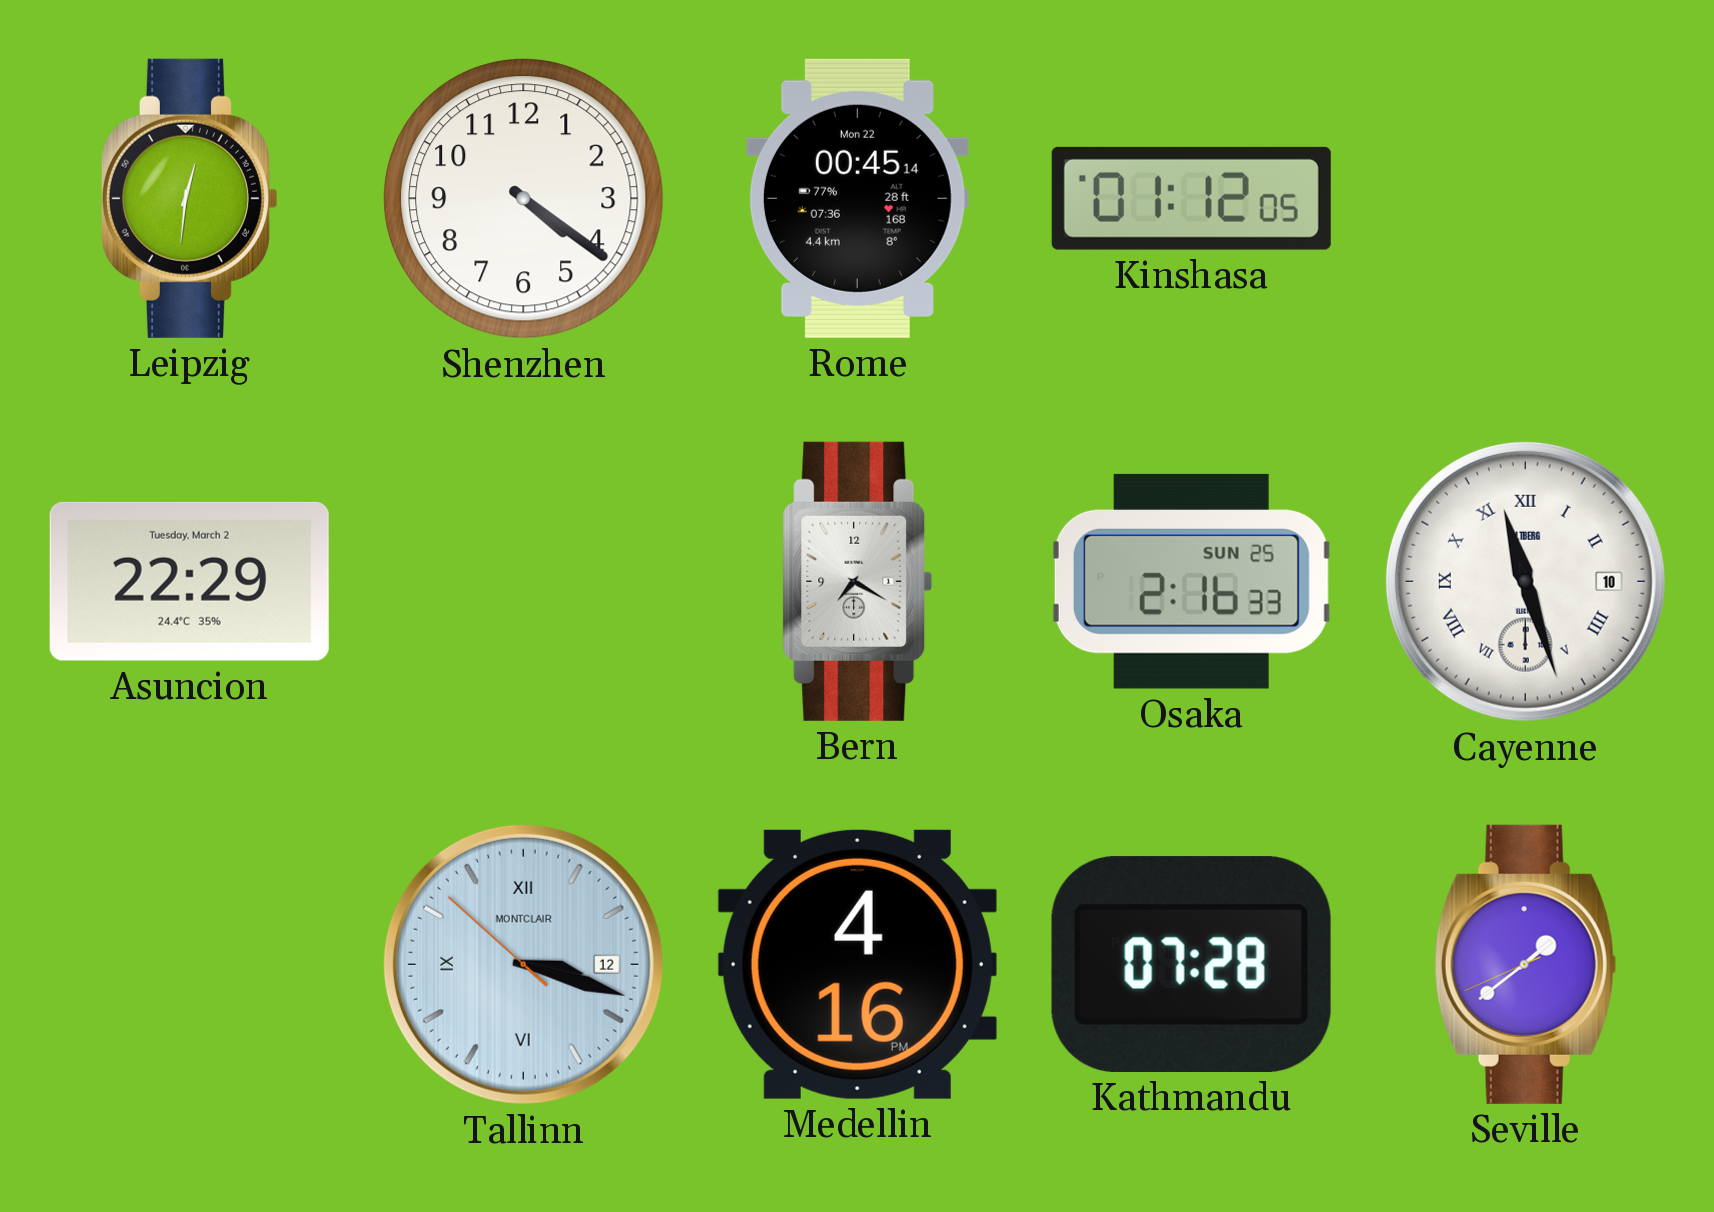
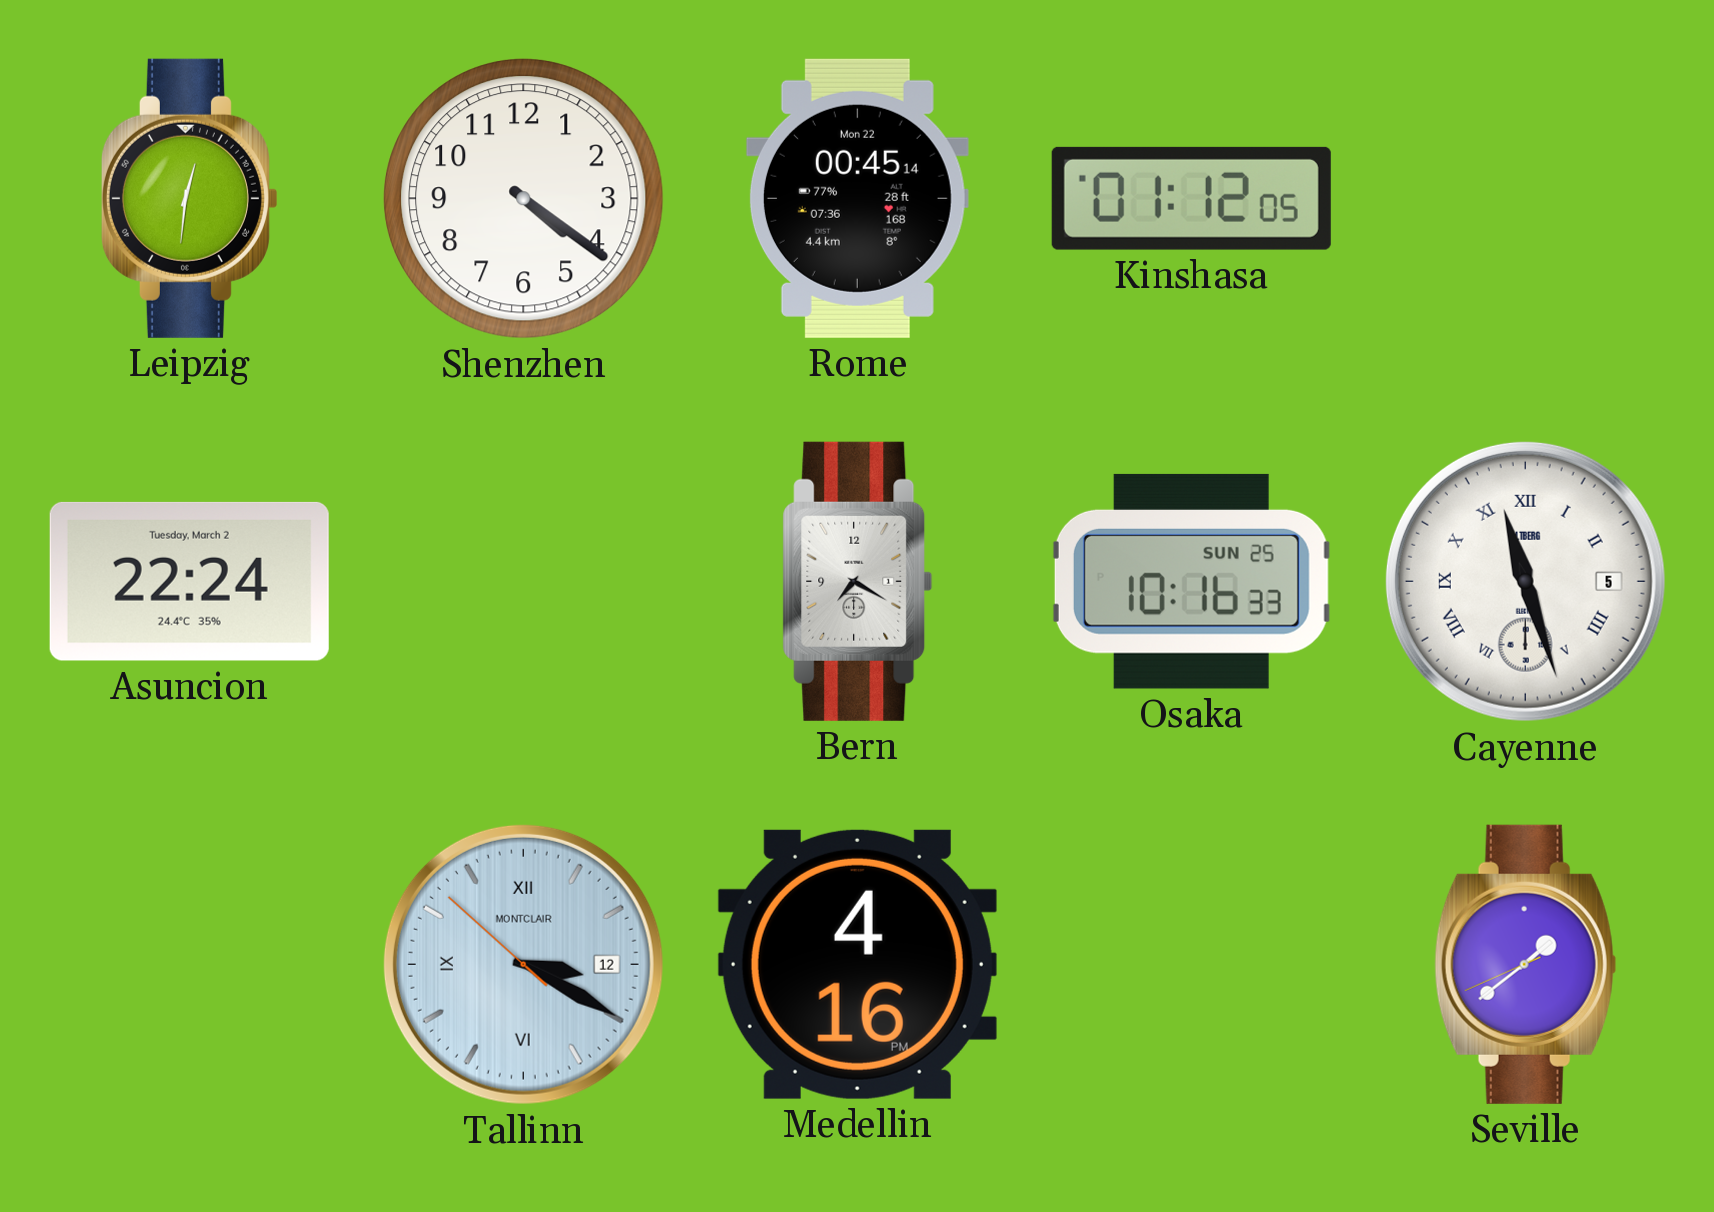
Asuncion: 22:29 -> 22:24 (189, 581)
Osaka: 2:16 -> 10:16 (1191, 581)
Cayenne date: 10 -> 5 (1525, 581)
Tallinn: 3:17 -> 3:19 (523, 964)
Kathmandu: 07:28 -> none (1191, 964)
